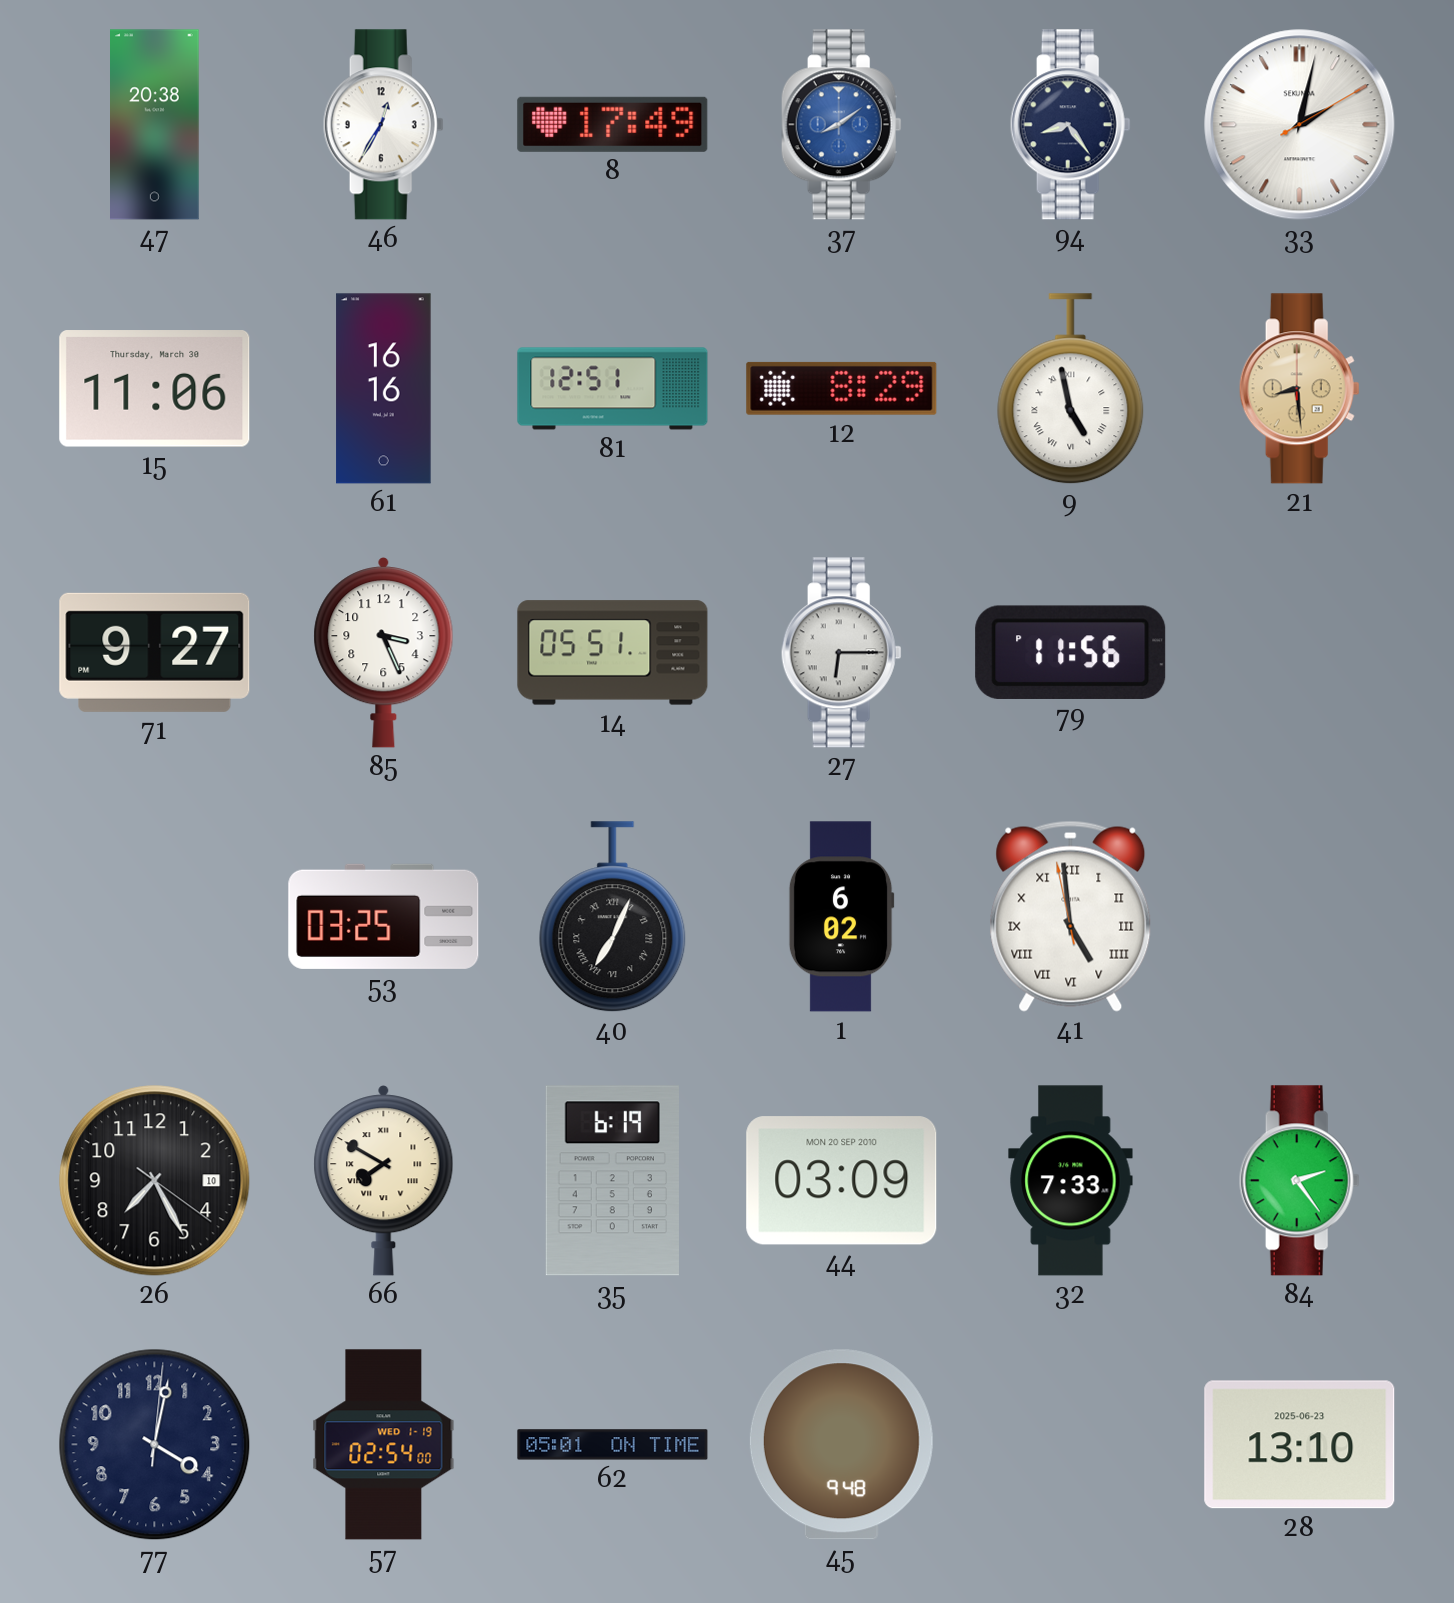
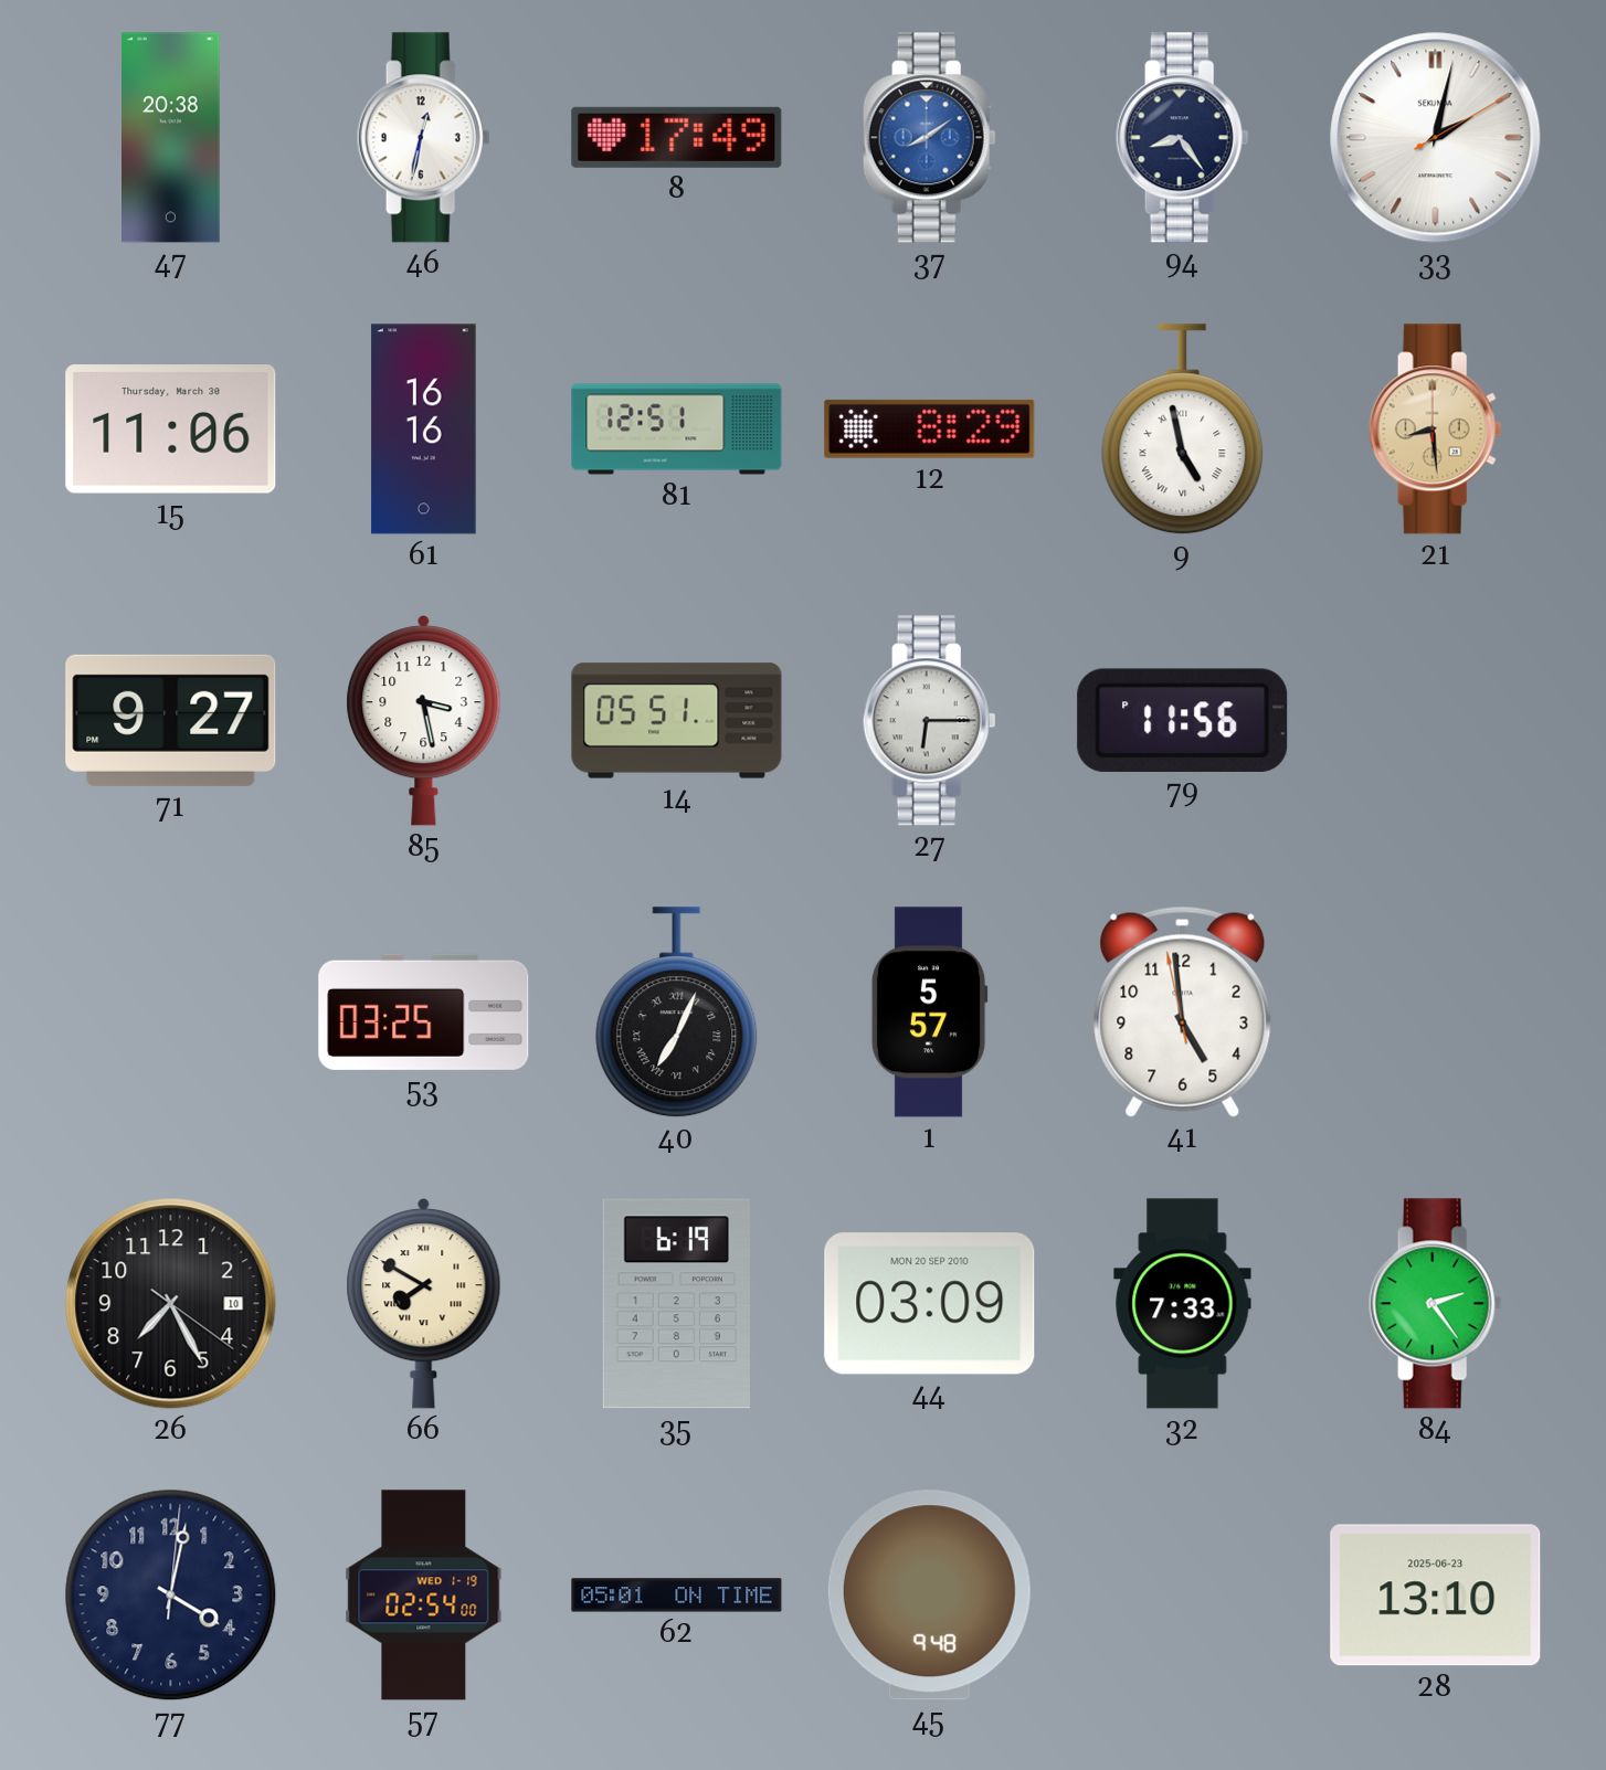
46: 12:35 -> 12:32 (423, 138)
85: 3:26 -> 3:28 (424, 721)
1: 6:02 -> 5:57 (929, 1013)
41 numerals: Roman -> Arabic (1183, 1011)
